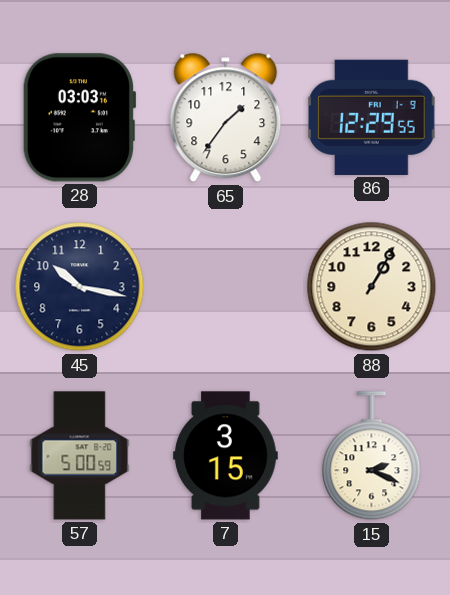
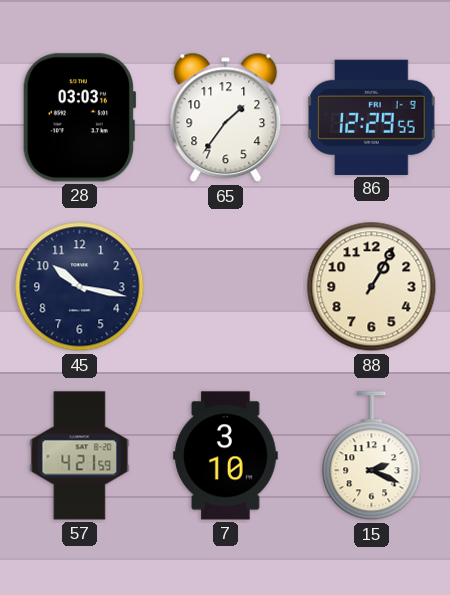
57: 5:00 -> 4:21 (80, 456)
7: 3:15 -> 3:10 (226, 456)
